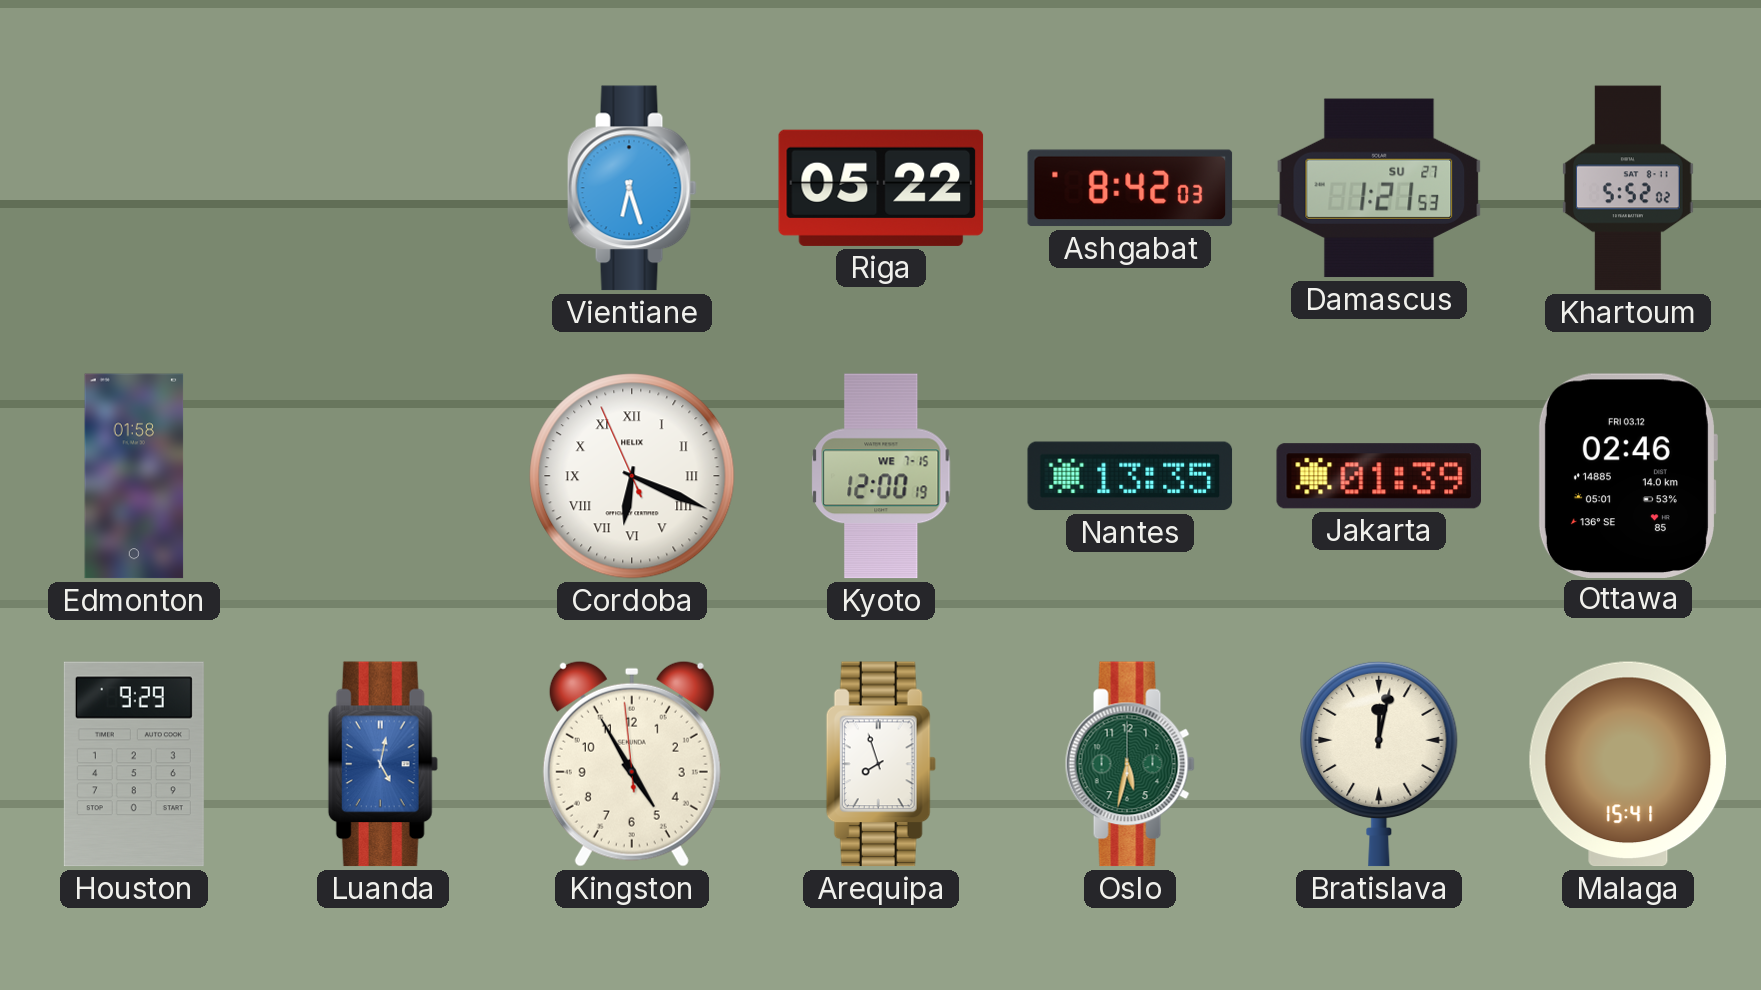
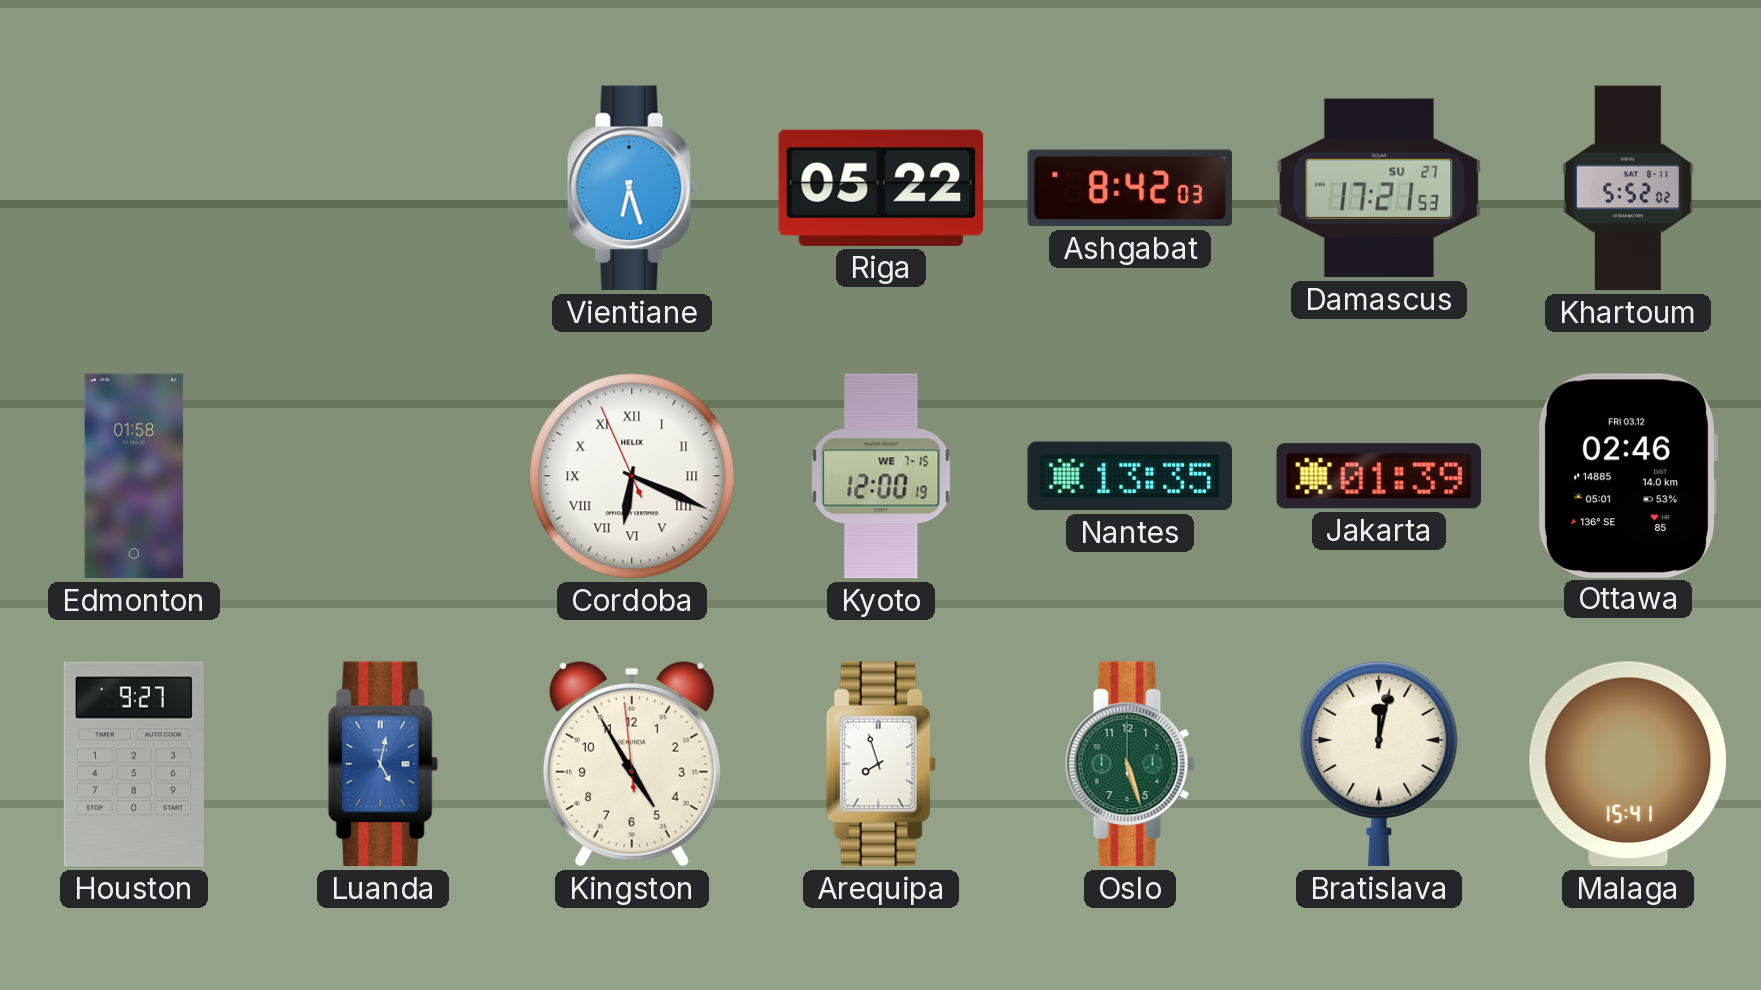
Damascus: 1:21 -> 17:21 (1379, 188)
Houston: 9:29 -> 9:27 (134, 764)
Oslo: 5:32 -> 5:27 (1130, 764)
